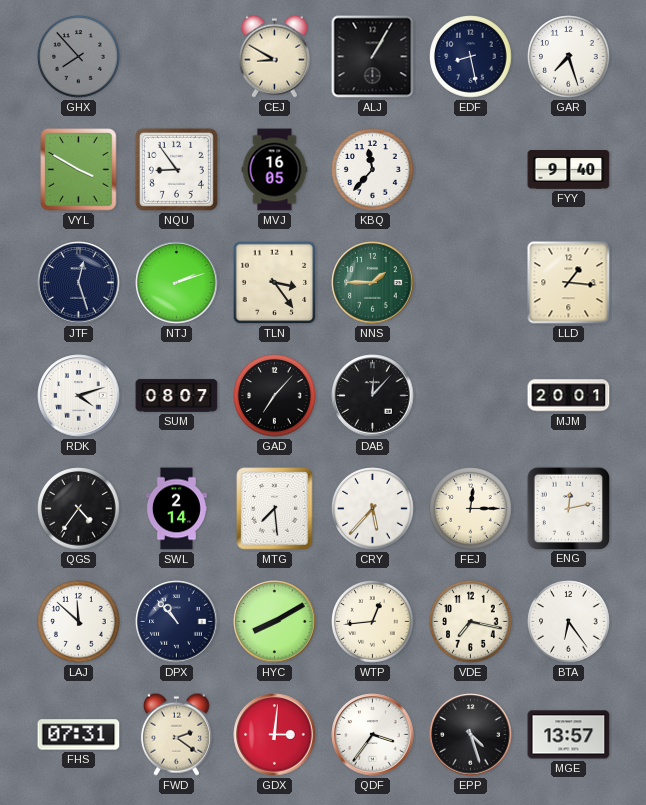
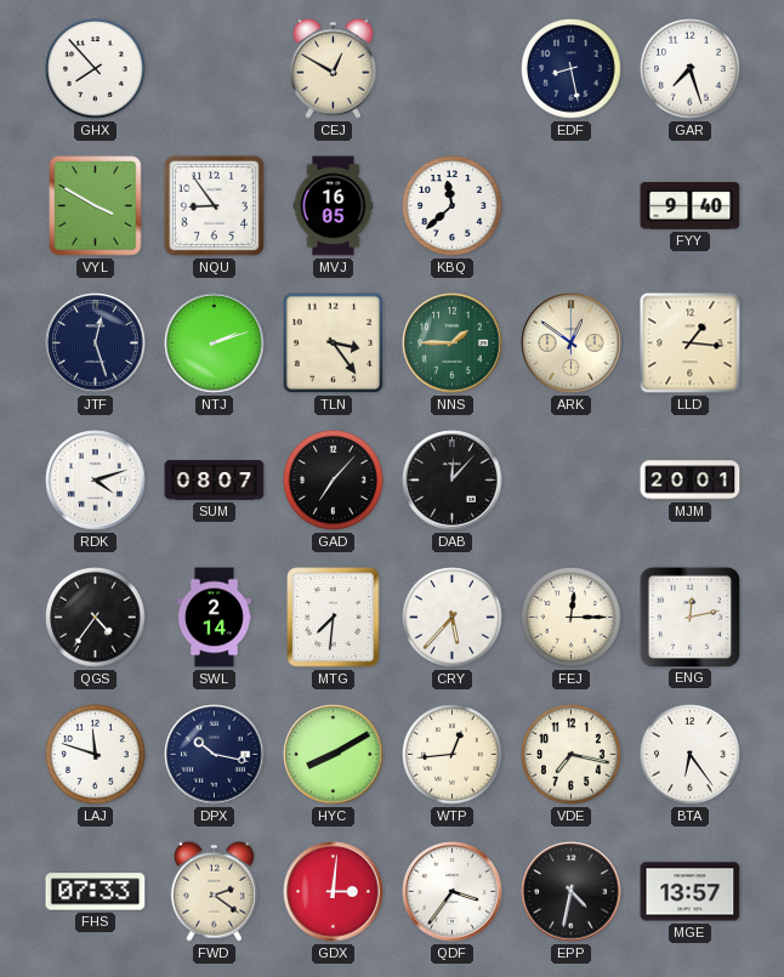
GHX dial: grey -> white (96, 69)
CEJ: 8:50 -> 12:50 (333, 68)
ALJ: 1:05 -> none (373, 57)
KBQ: 11:37 -> 11:38 (453, 206)
ARK: none -> 12:51 (572, 343)
MTG: 7:29 -> 7:31 (334, 618)
LAJ: 11:52 -> 11:48 (96, 755)
DPX: 10:53 -> 10:17 (215, 755)
FHS: 07:31 -> 07:33 (96, 892)
EPP: 4:27 -> 4:32 (572, 892)
